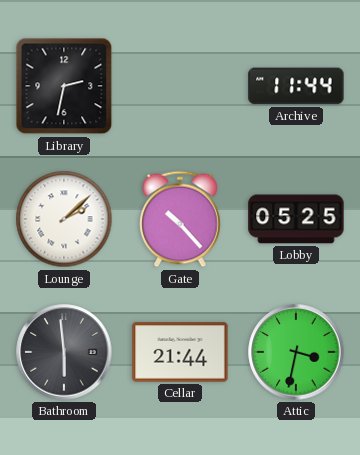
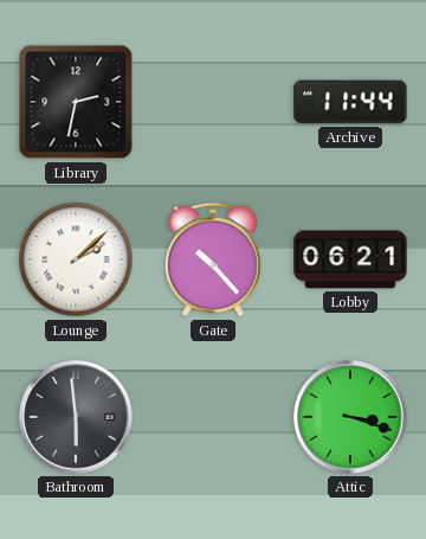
Lobby: 05:25 -> 06:21 (350, 259)
Cellar: 21:44 -> none (180, 352)
Attic: 3:32 -> 3:18 (350, 417)
